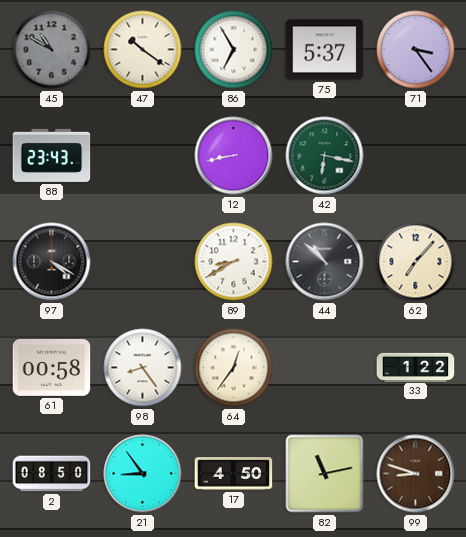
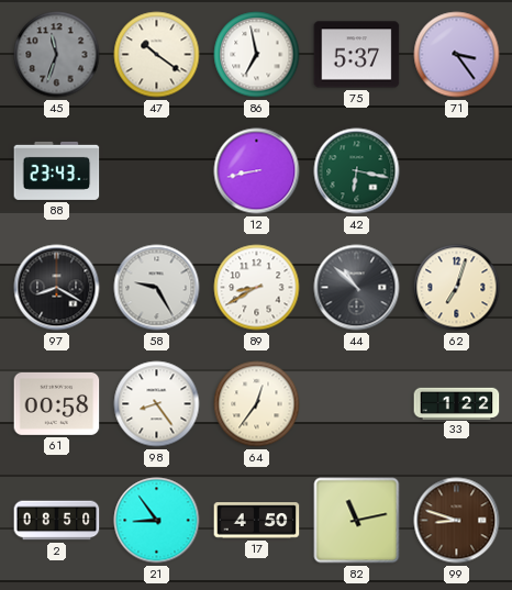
45: 10:50 -> 11:33 (57, 55)
86: 6:55 -> 6:58 (257, 55)
97: 4:20 -> 8:20 (57, 288)
58: none -> 9:25 (157, 288)
62: 7:07 -> 7:03 (457, 288)
